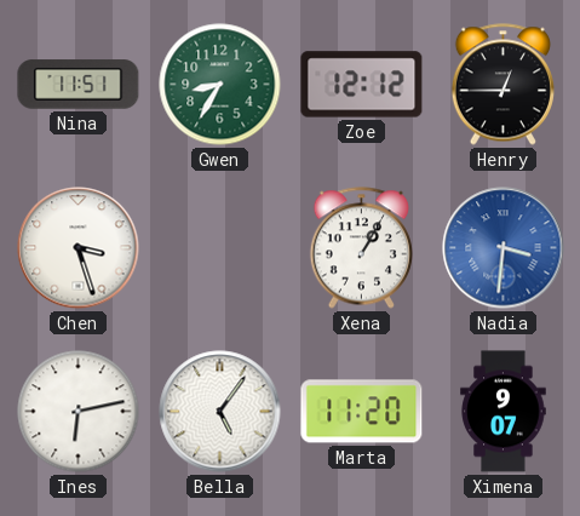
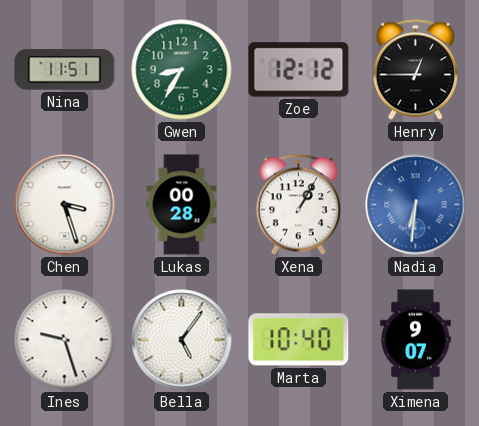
Lukas: none -> 00:28 (182, 205)
Nadia: 3:31 -> 6:31 (416, 205)
Ines: 6:13 -> 9:27 (65, 340)
Marta: 11:20 -> 10:40 (299, 340)
